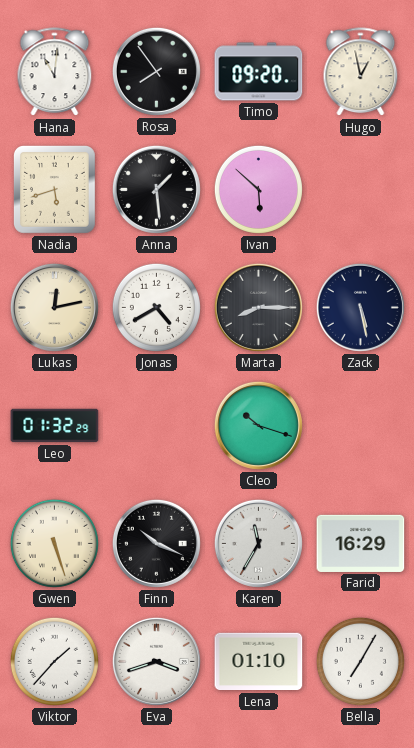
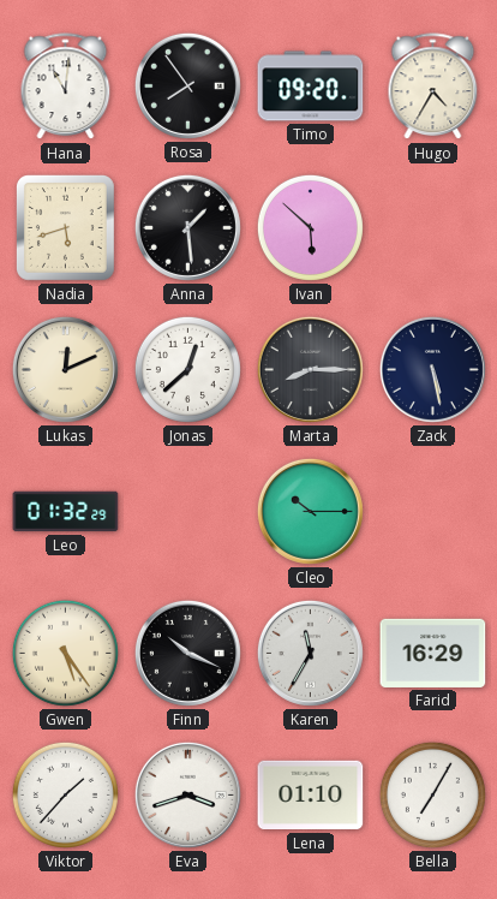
Hugo: 12:58 -> 4:35 (433, 87)
Lukas: 12:13 -> 12:11 (65, 369)
Jonas: 4:40 -> 12:38 (187, 369)
Cleo: 10:18 -> 10:15 (310, 511)
Gwen: 5:27 -> 5:24 (65, 653)
